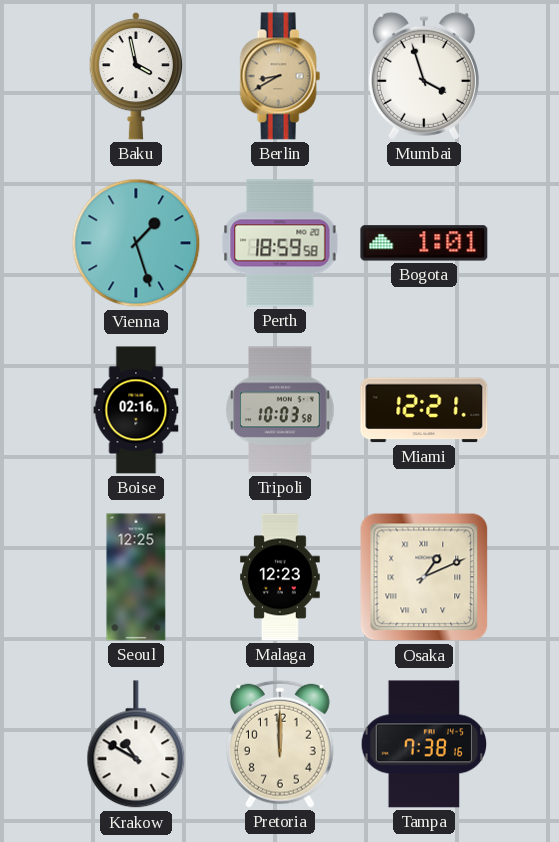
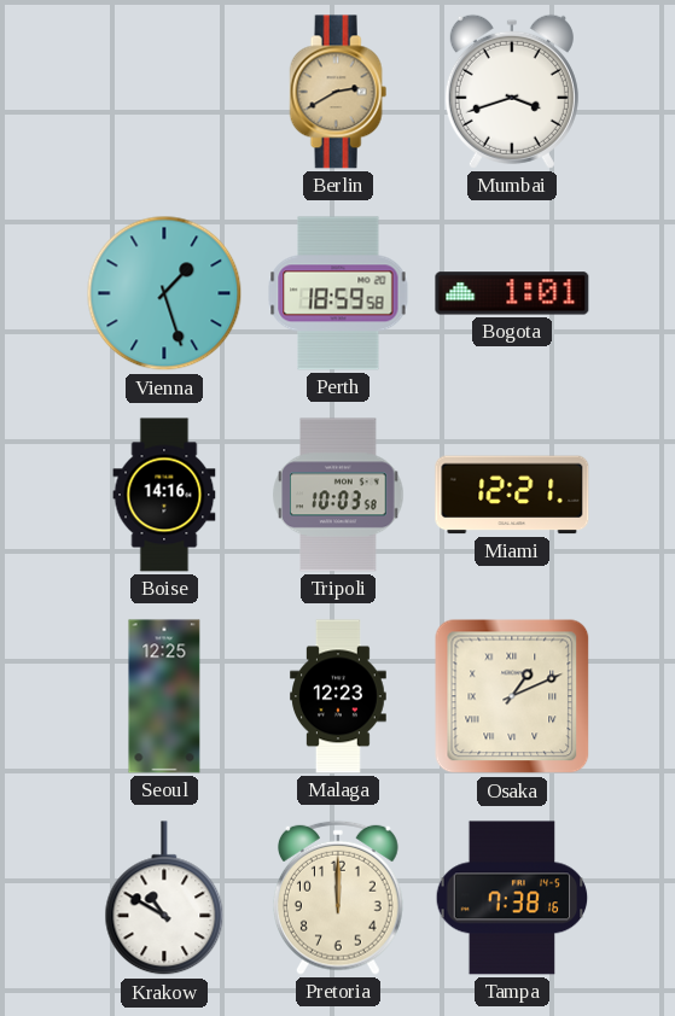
Baku: 3:58 -> none (136, 76)
Berlin: 8:40 -> 2:40 (338, 92)
Mumbai: 3:57 -> 3:42 (512, 92)
Boise: 02:16 -> 14:16 (164, 495)
